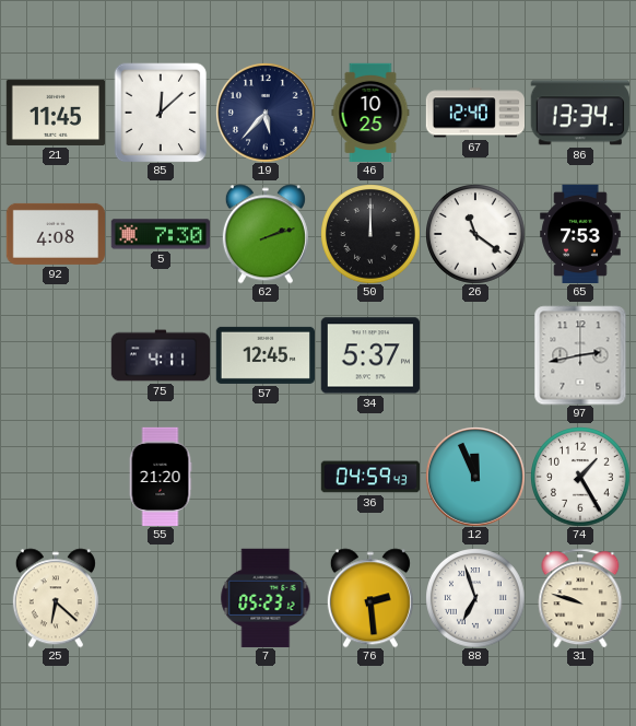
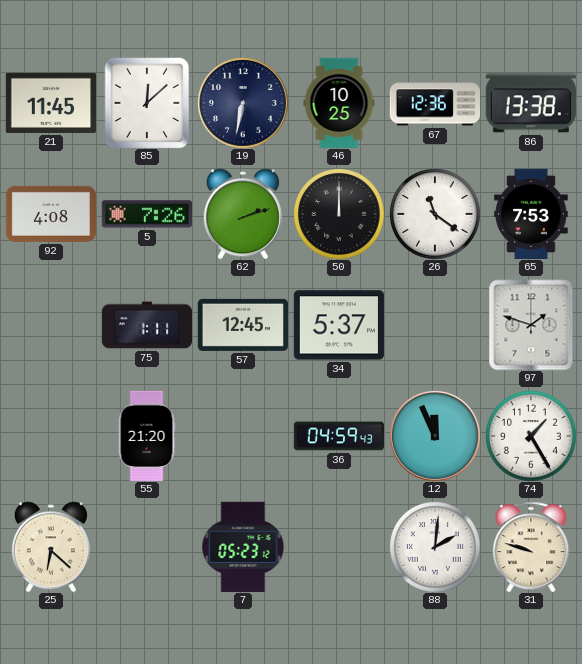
19: 5:37 -> 6:32 (243, 103)
67: 12:40 -> 12:36 (434, 103)
86: 13:34 -> 13:38 (531, 103)
5: 7:30 -> 7:26 (146, 214)
75: 4:11 -> 1:11 (147, 325)
97: 2:43 -> 1:48 (531, 325)
76: 2:29 -> none (370, 598)
88: 6:57 -> 2:01 (435, 547)
